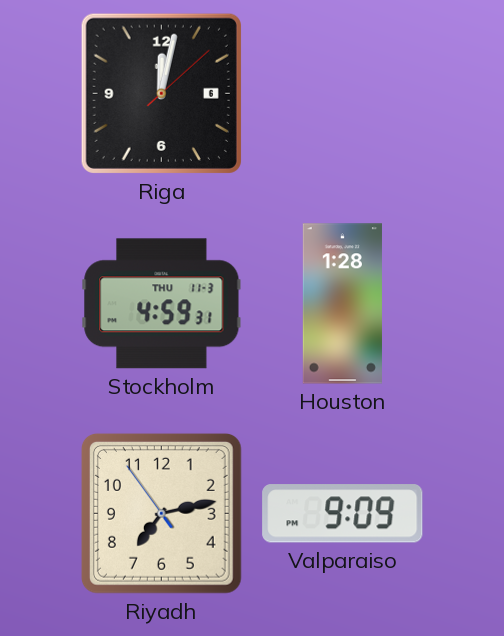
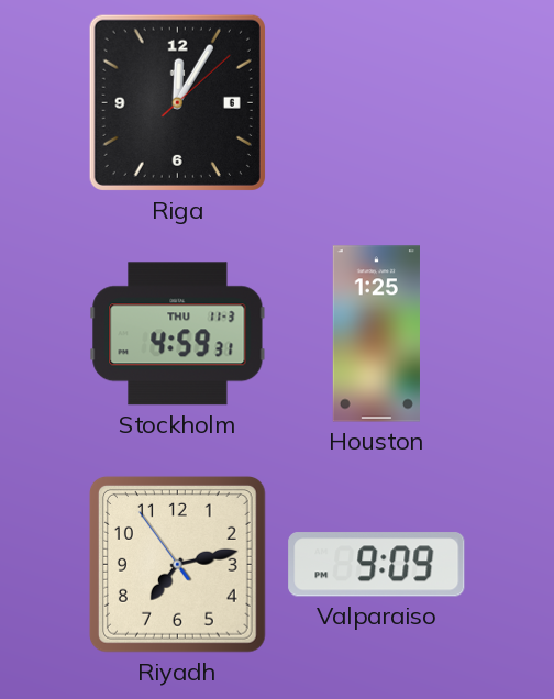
Riga: 12:02 -> 12:05 (177, 102)
Houston: 1:28 -> 1:25 (376, 334)
